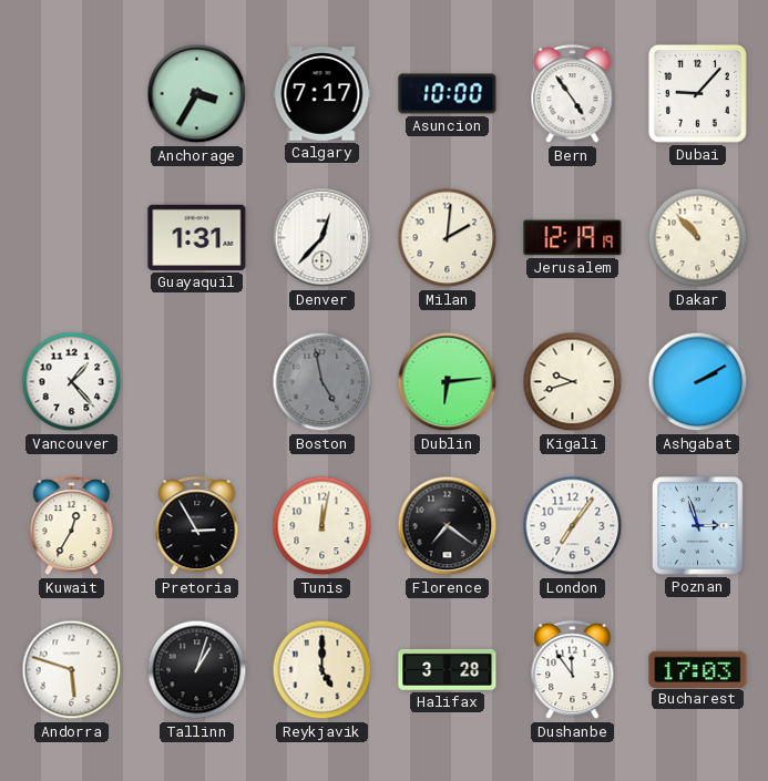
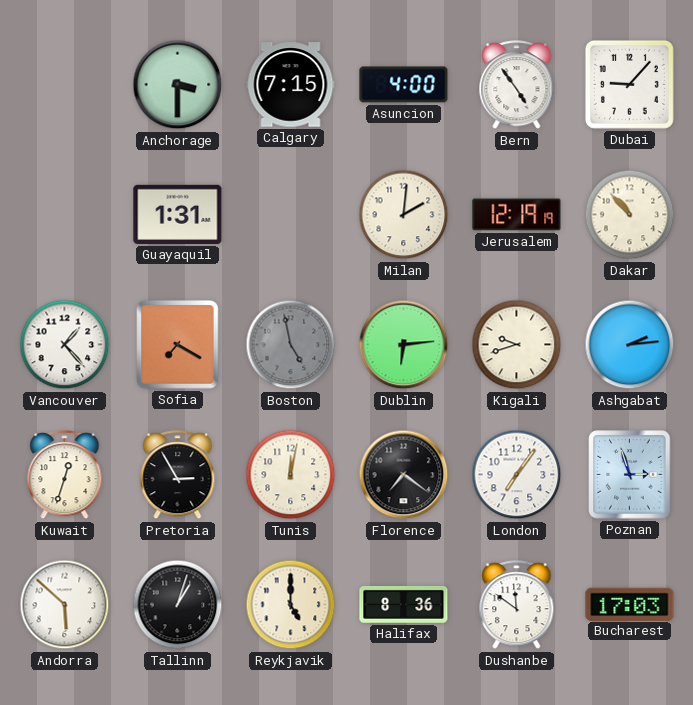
Anchorage: 3:35 -> 3:30 (178, 85)
Calgary: 7:17 -> 7:15 (291, 85)
Asuncion: 10:00 -> 4:00 (404, 85)
Denver: 12:37 -> none (322, 238)
Sofia: none -> 7:20 (178, 345)
Ashgabat: 2:10 -> 2:14 (630, 345)
Kuwait: 12:35 -> 12:33 (65, 475)
Andorra: 5:48 -> 5:52 (65, 605)
Halifax: 3:28 -> 8:36 (404, 604)
Dushanbe: 11:54 -> 11:51 (517, 605)
